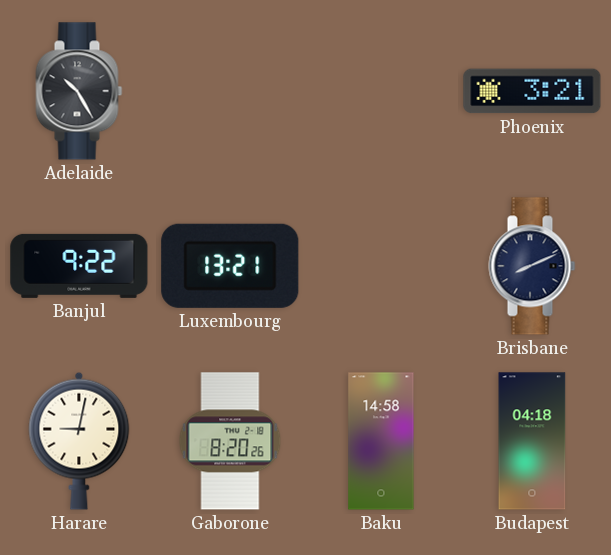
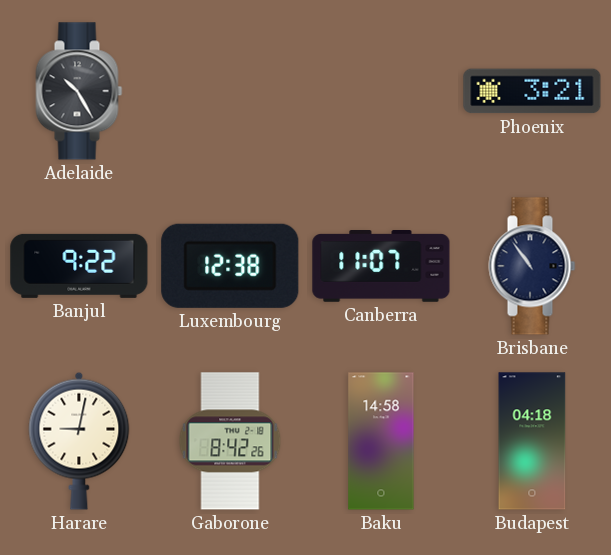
Luxembourg: 13:21 -> 12:38 (230, 266)
Canberra: none -> 11:07 (381, 267)
Brisbane: 8:11 -> 10:54 (532, 266)
Gaborone: 8:20 -> 8:42 (230, 441)
